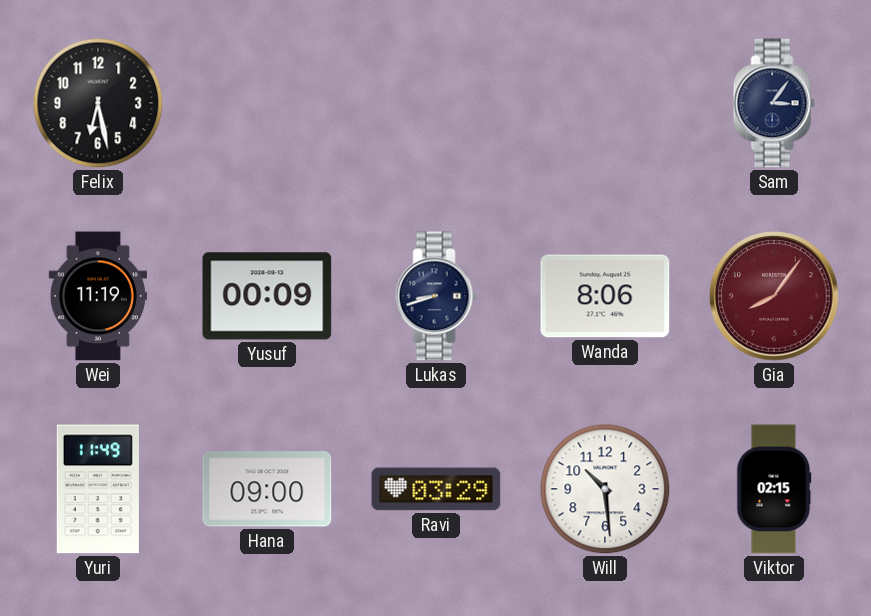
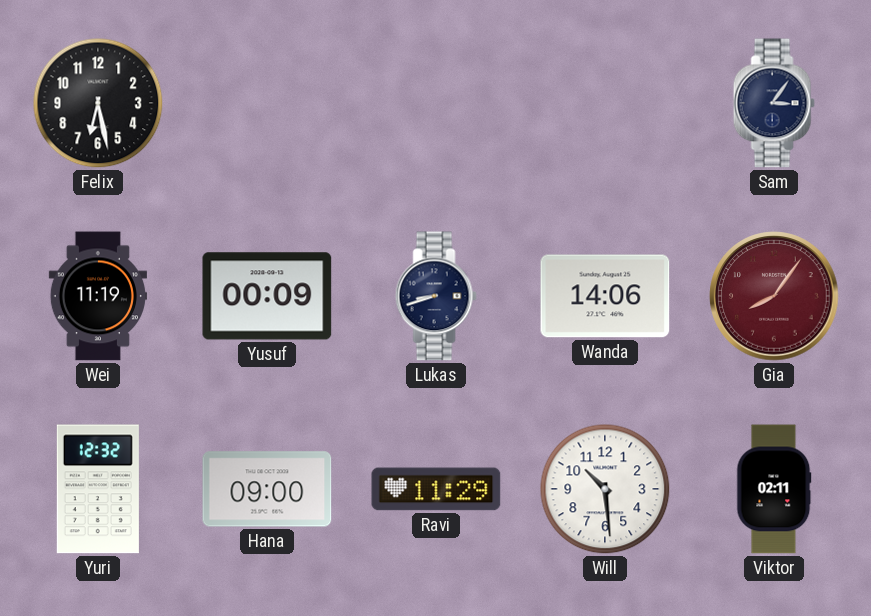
Wanda: 8:06 -> 14:06 (605, 296)
Yuri: 11:49 -> 12:32 (98, 489)
Ravi: 03:29 -> 11:29 (436, 489)
Viktor: 02:15 -> 02:11 (774, 489)
